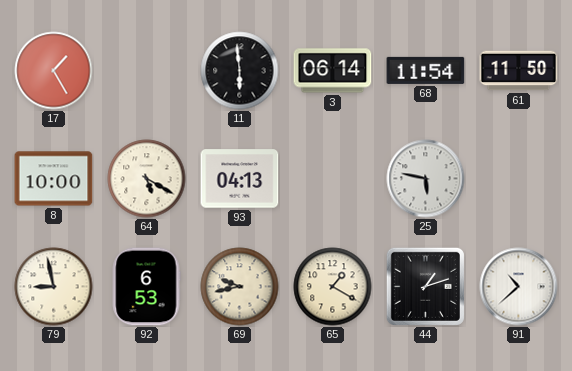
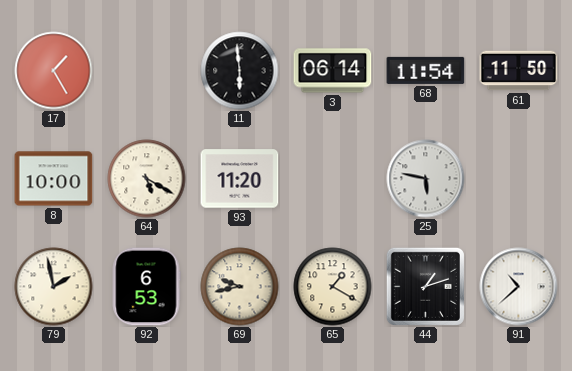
93: 04:13 -> 11:20 (240, 179)
79: 8:58 -> 1:58 (54, 287)
